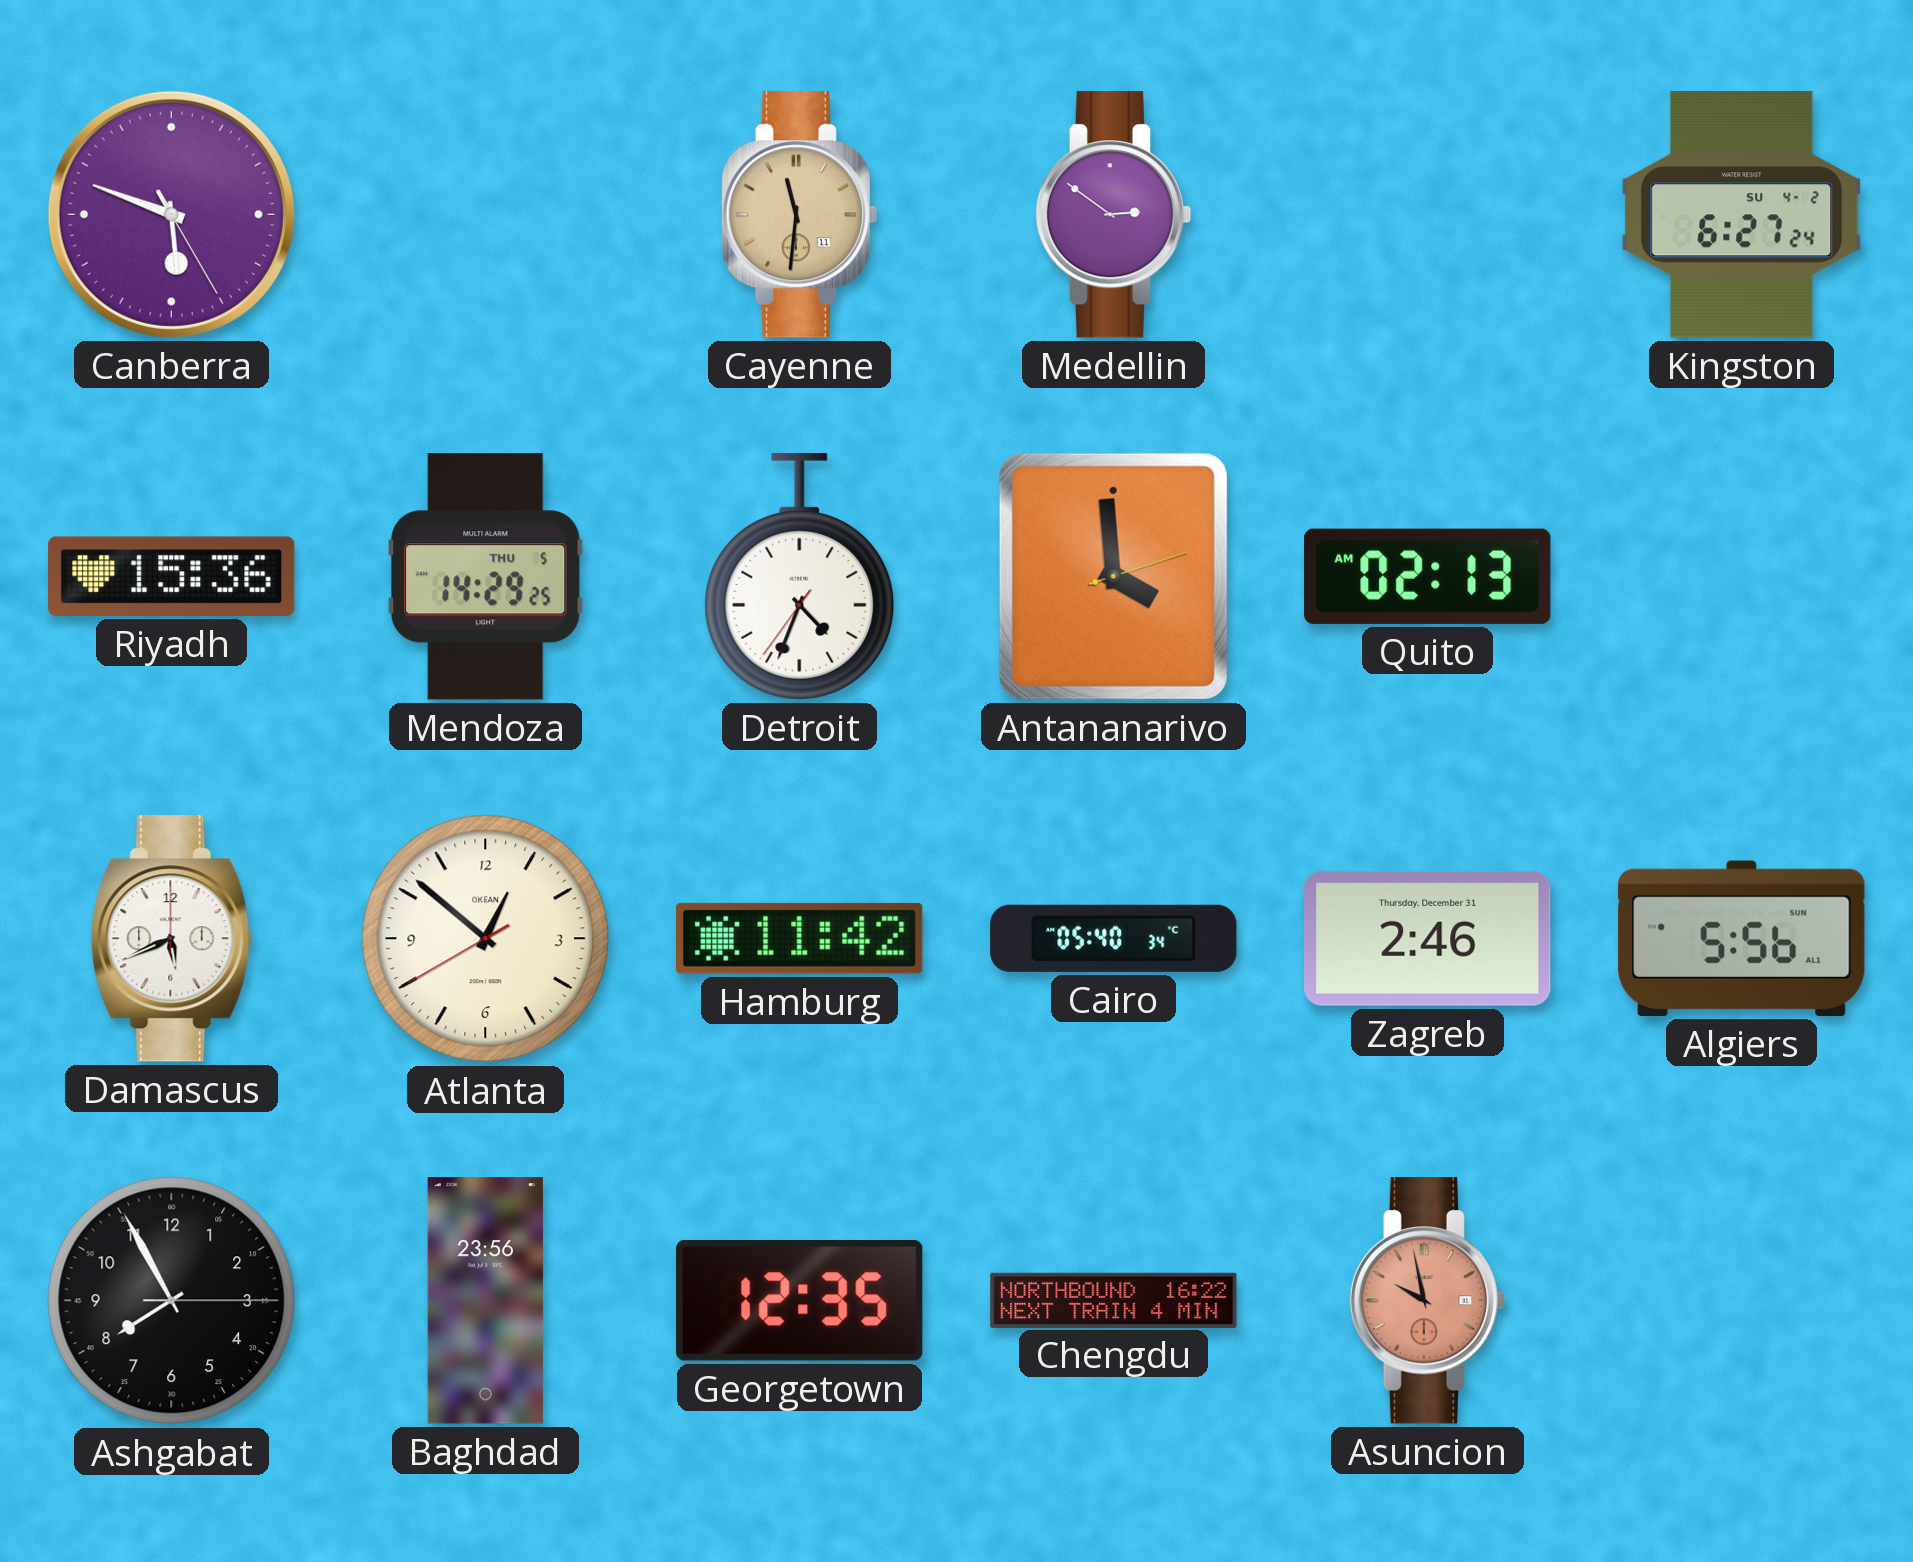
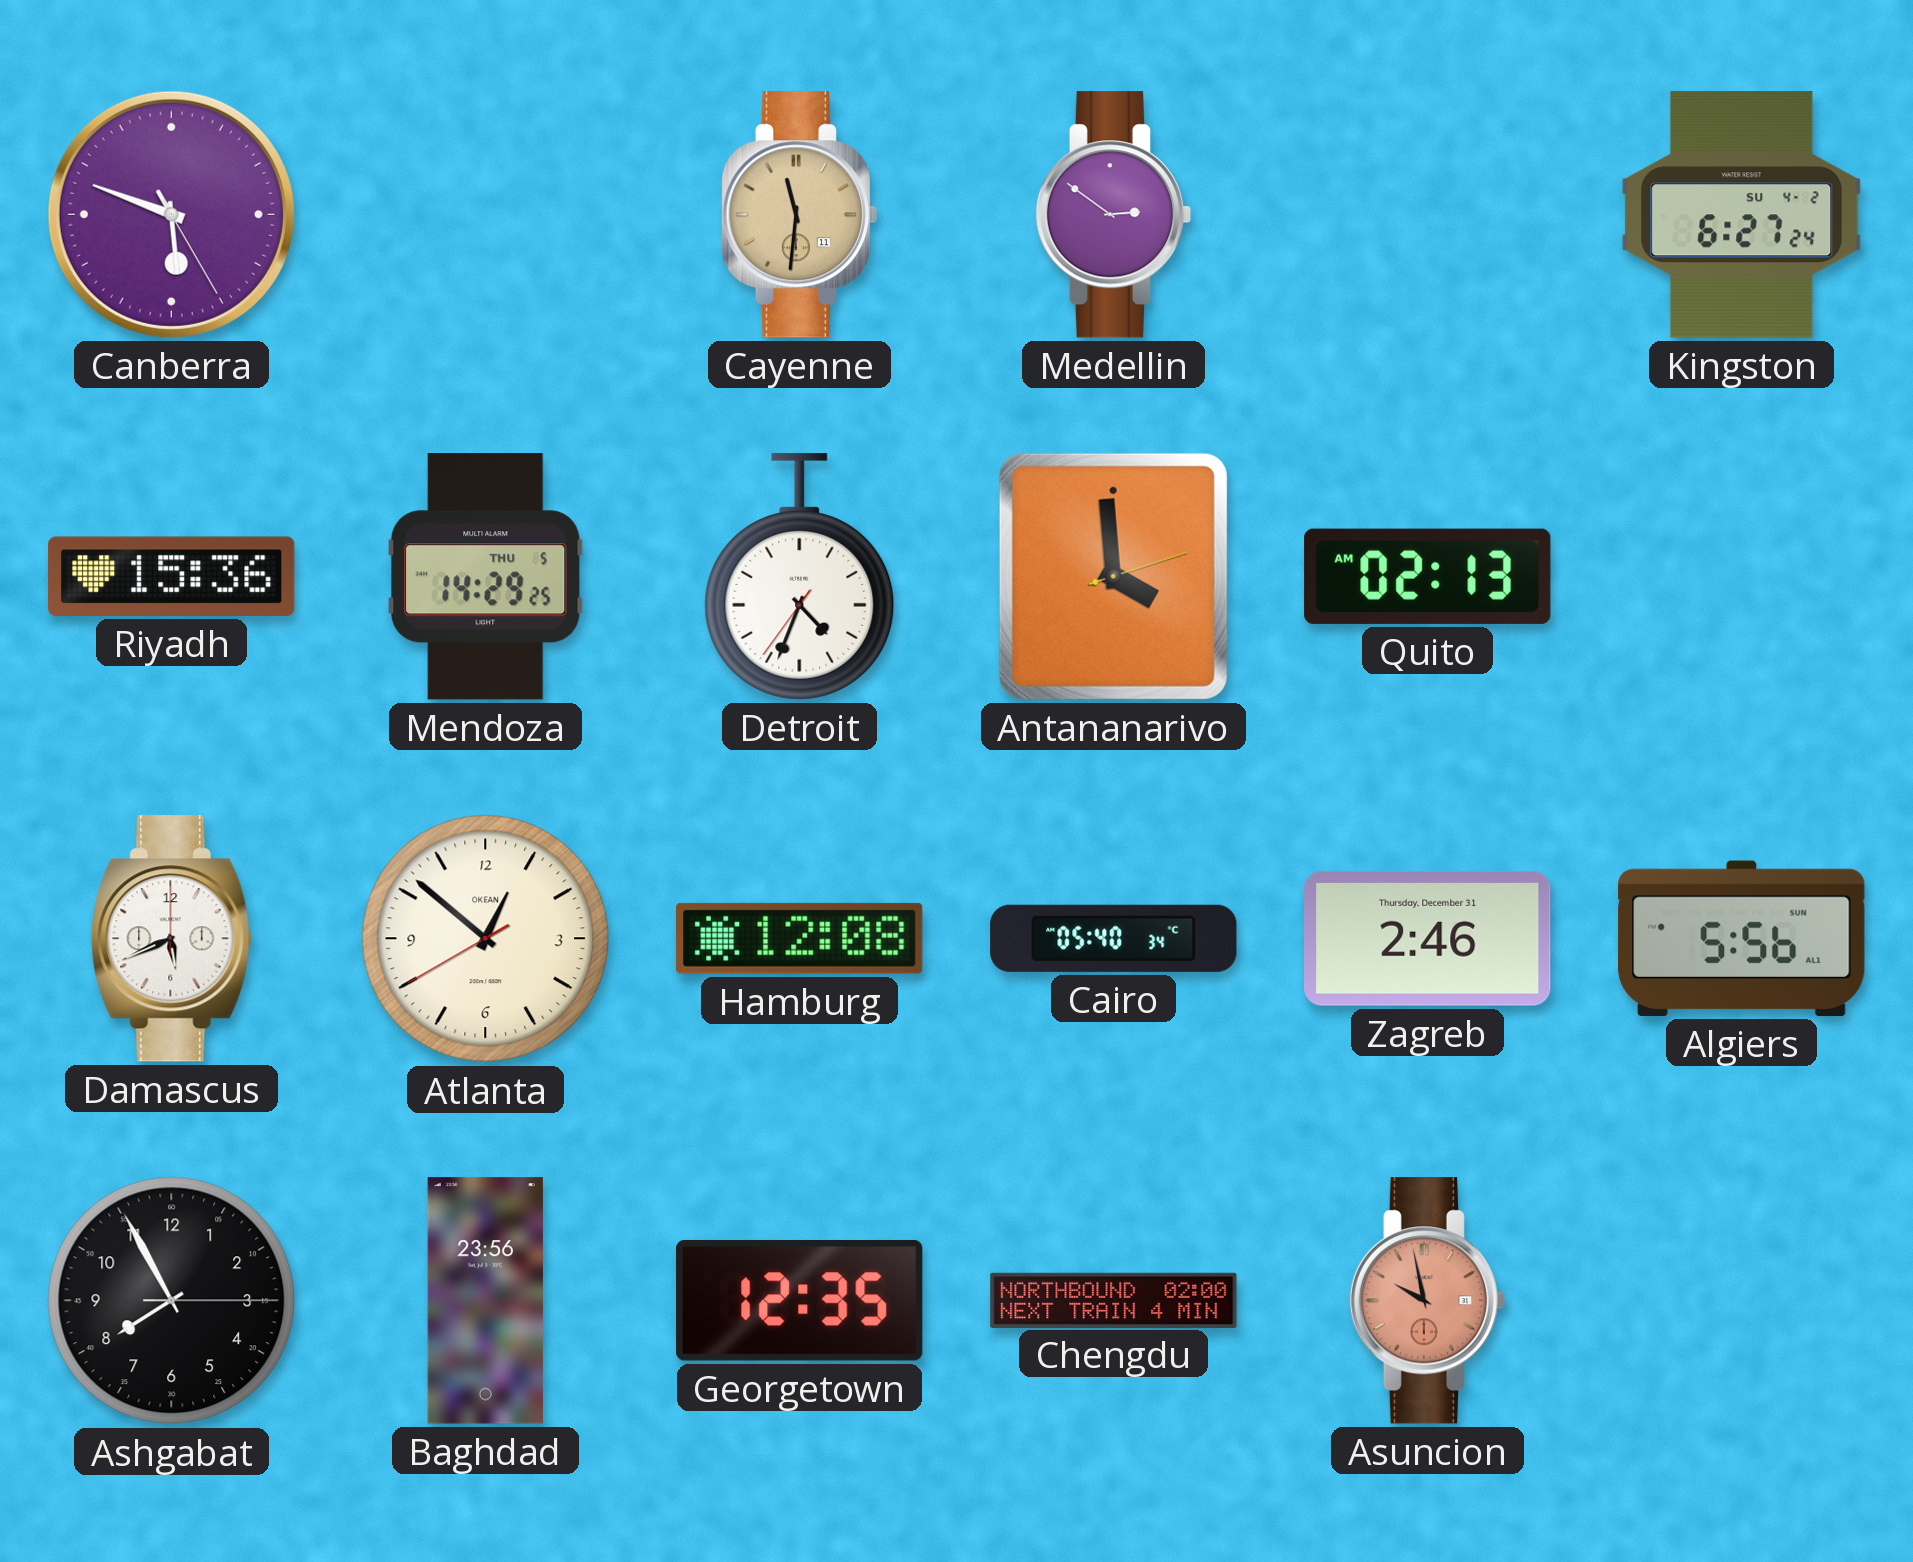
Hamburg: 11:42 -> 12:08 (800, 938)
Chengdu: 16:22 -> 02:00 (1114, 1300)
